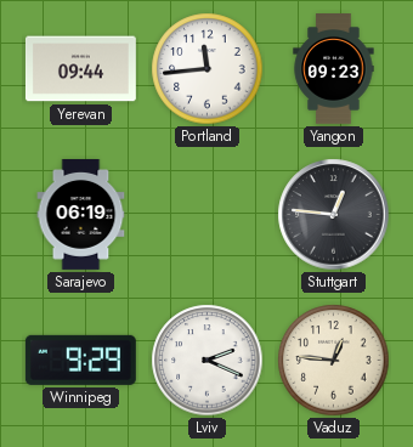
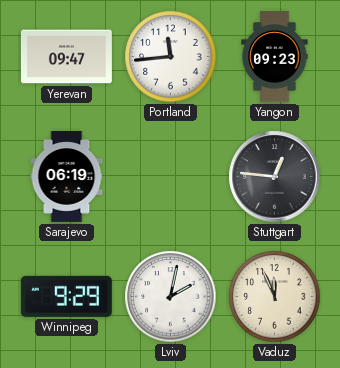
Yerevan: 09:44 -> 09:47 (66, 57)
Lviv: 2:19 -> 2:02 (171, 297)
Vaduz: 12:46 -> 11:56 (275, 297)
